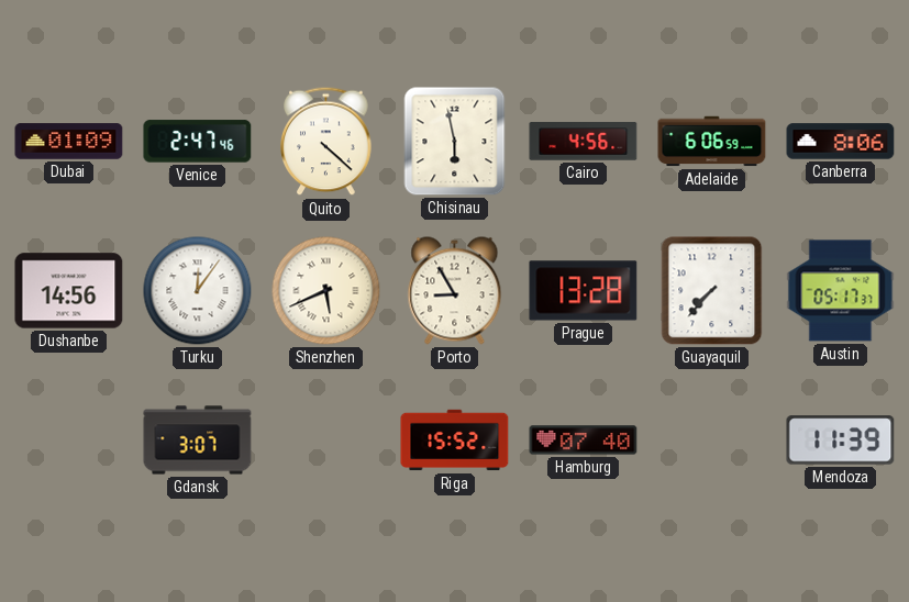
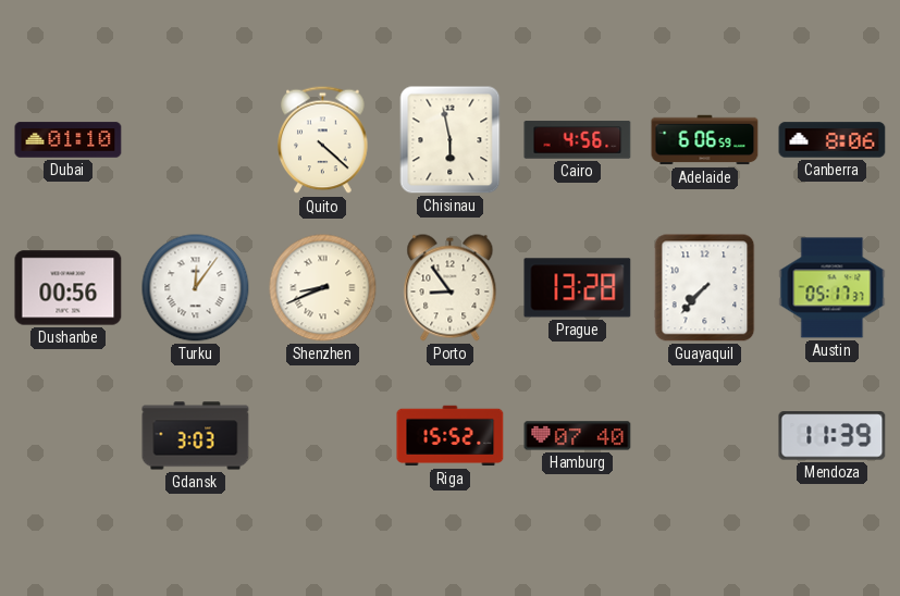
Dubai: 01:09 -> 01:10 (69, 140)
Venice: 2:47 -> none (198, 142)
Dushanbe: 14:56 -> 00:56 (69, 288)
Shenzhen: 5:41 -> 8:41 (323, 288)
Porto: 8:55 -> 8:54 (451, 288)
Gdansk: 3:07 -> 3:03 (196, 436)
